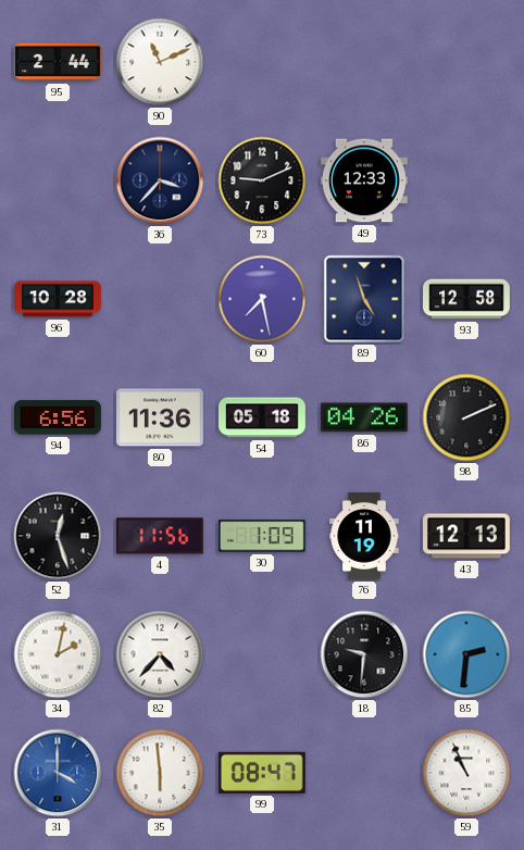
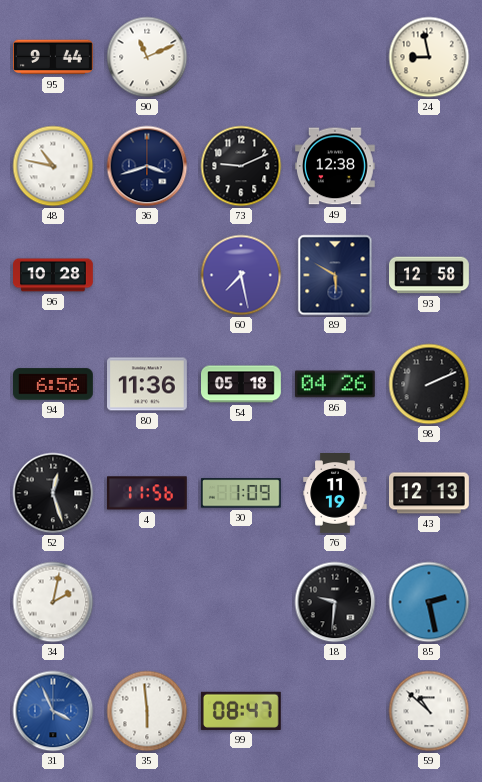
95: 2:44 -> 9:44 (54, 57)
24: none -> 8:58 (429, 57)
48: none -> 10:47 (53, 166)
36: 3:37 -> 3:42 (147, 166)
49: 12:33 -> 12:38 (335, 166)
89: 4:57 -> 5:50 (335, 275)
82: 4:37 -> none (160, 654)
85: 2:31 -> 2:28 (429, 602)
31: 4:00 -> 3:56 (53, 711)
59: 10:56 -> 10:52 (429, 711)
